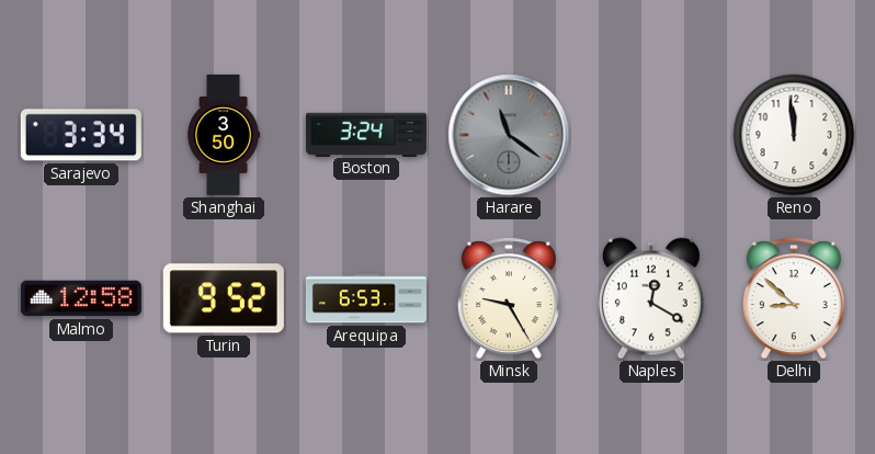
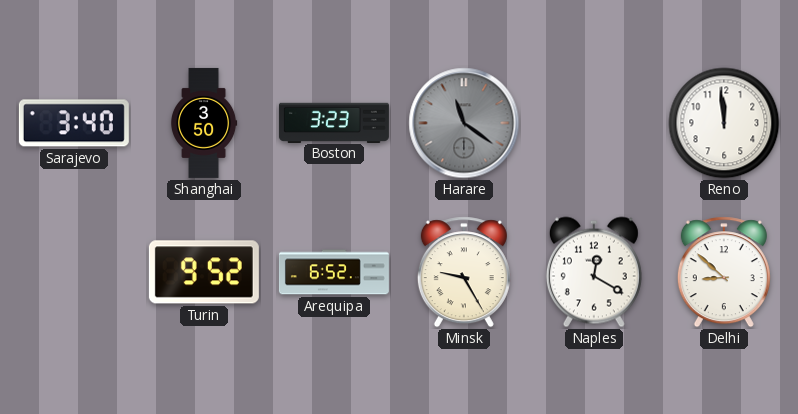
Sarajevo: 3:34 -> 3:40 (74, 123)
Boston: 3:24 -> 3:23 (334, 122)
Malmo: 12:58 -> none (81, 298)
Arequipa: 6:53 -> 6:52 (334, 272)
